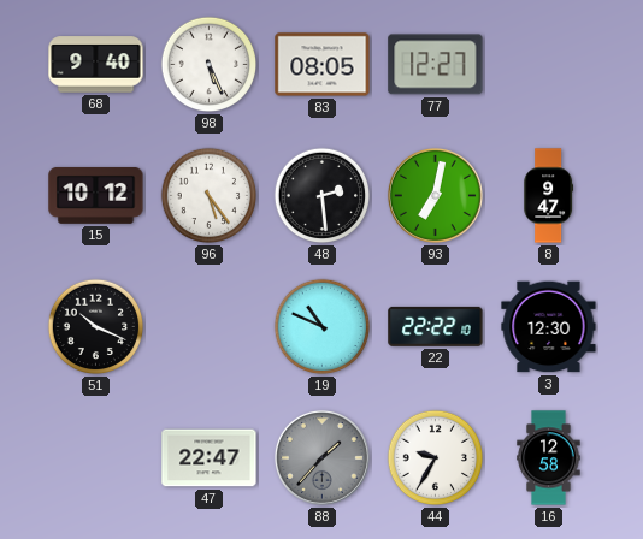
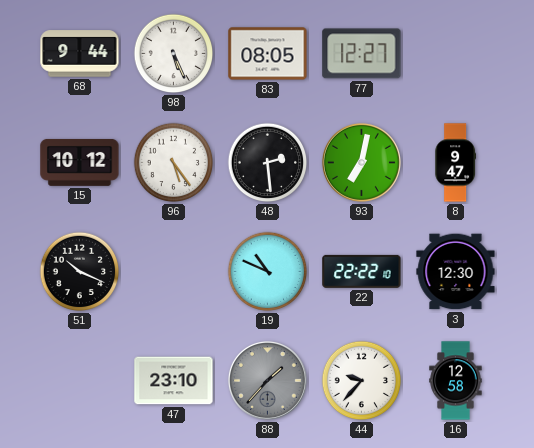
68: 9:40 -> 9:44 (80, 54)
47: 22:47 -> 23:10 (174, 381)
44: 9:35 -> 9:37 (362, 381)
